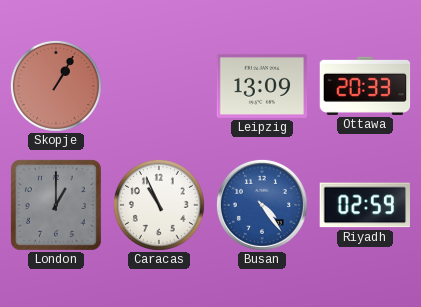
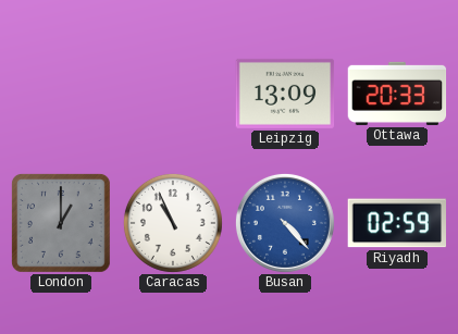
Skopje: 1:05 -> none (56, 86)
Busan: 4:24 -> 4:23 (285, 223)
